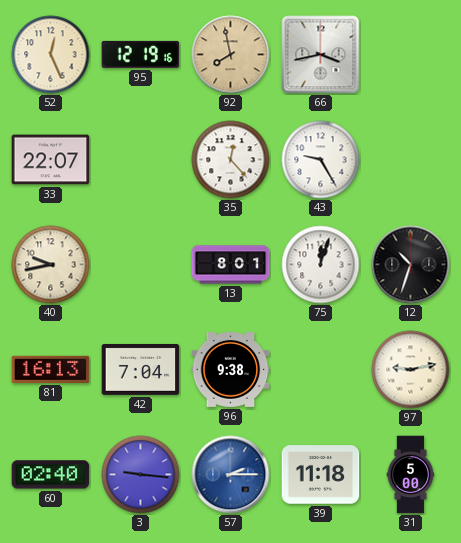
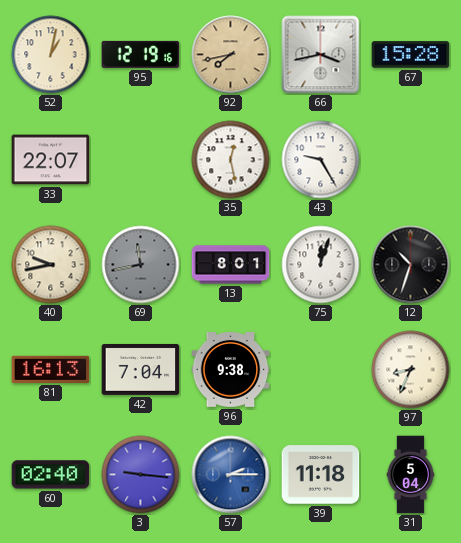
52: 12:26 -> 1:02 (51, 55)
92: 7:58 -> 7:43 (231, 55)
67: none -> 15:28 (411, 55)
35: 12:23 -> 12:28 (231, 160)
69: none -> 11:43 (141, 265)
97: 9:13 -> 8:34 (411, 370)
31: 5:00 -> 5:04 (411, 475)
